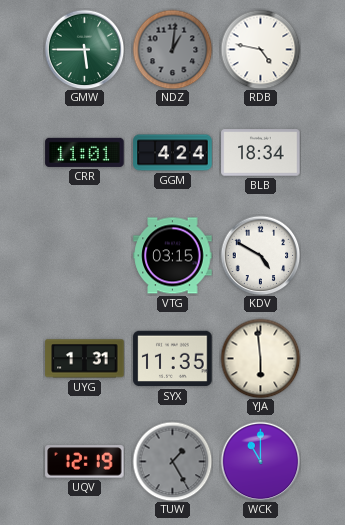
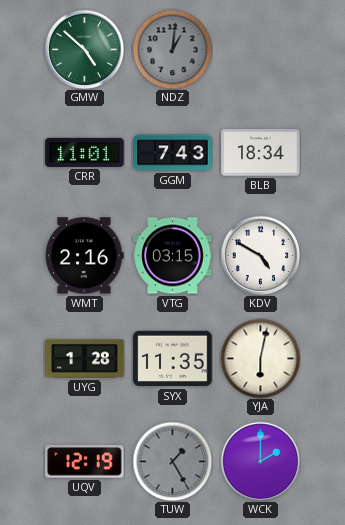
GMW: 5:45 -> 4:52 (84, 49)
RDB: 4:47 -> none (260, 49)
GGM: 4:24 -> 7:43 (173, 153)
WMT: none -> 2:16 (85, 256)
UYG: 1:31 -> 1:28 (85, 359)
YJA: 5:59 -> 6:02 (260, 358)
WCK: 11:00 -> 2:00 (260, 461)
